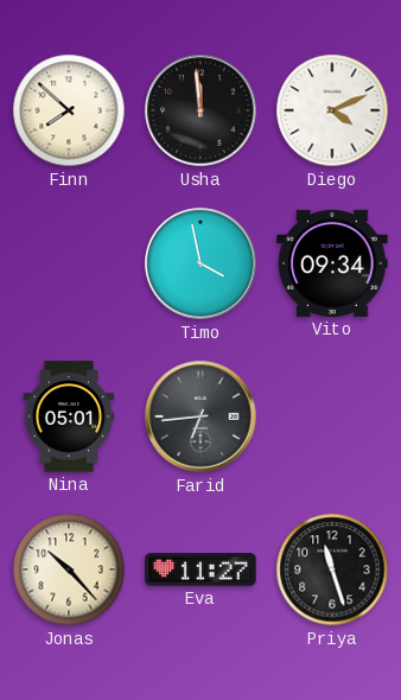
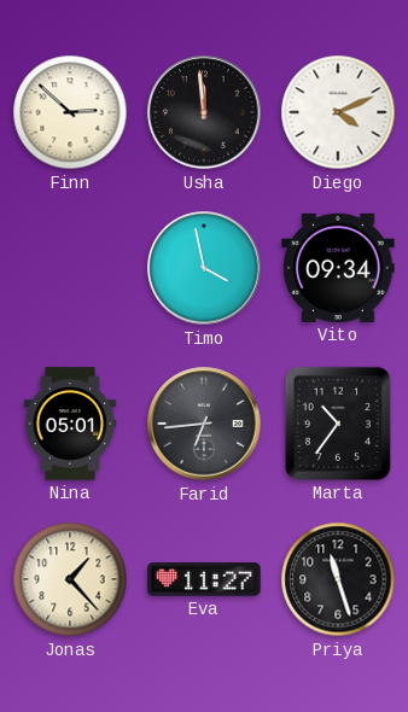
Finn: 7:52 -> 2:52 (70, 112)
Marta: none -> 10:36 (338, 424)
Jonas: 10:23 -> 1:23 (70, 579)
